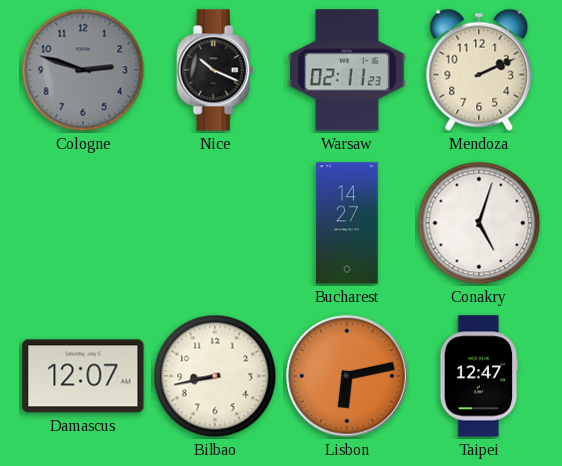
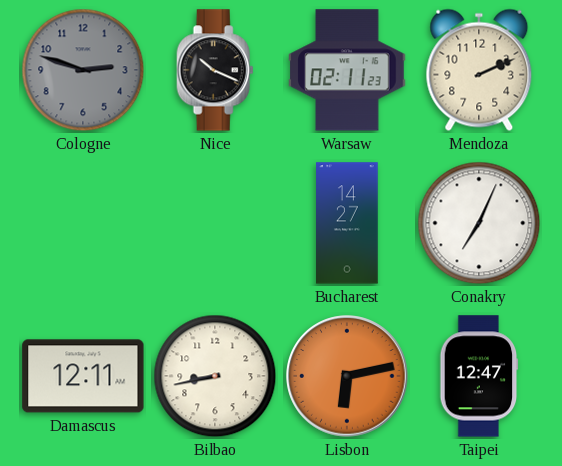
Conakry: 5:03 -> 7:04 (479, 223)
Damascus: 12:07 -> 12:11 (83, 376)
